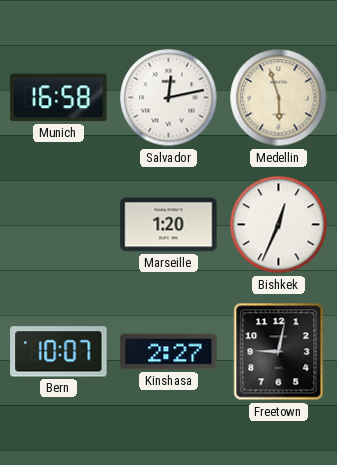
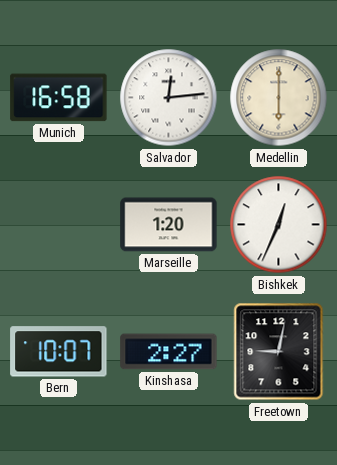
Salvador: 12:13 -> 12:14 (169, 98)
Medellin: 5:57 -> 6:00 (279, 98)
